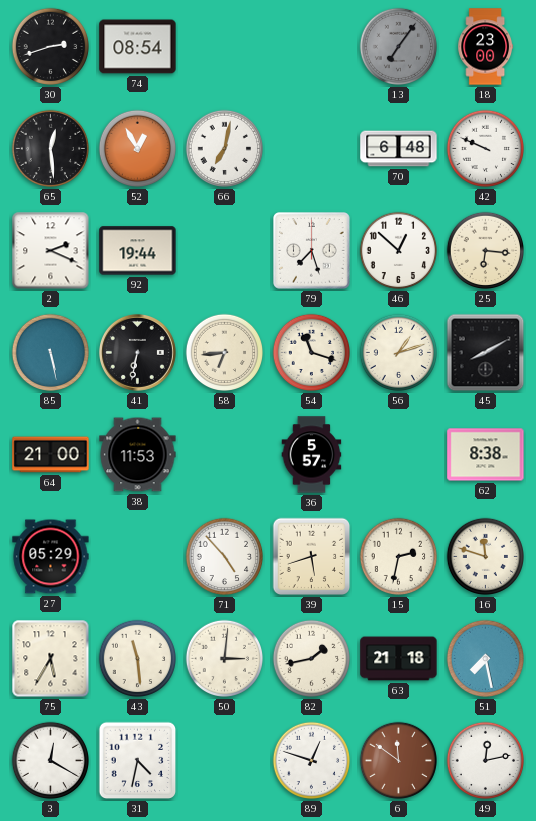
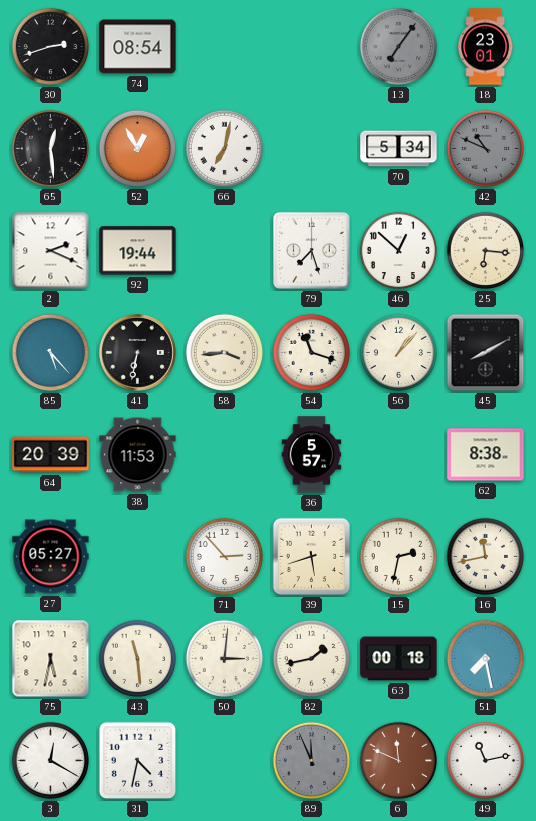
18: 23:00 -> 23:01 (486, 47)
70: 6:48 -> 5:34 (399, 149)
42: 9:49 -> 10:49 (486, 149)
42 dial: white -> grey (486, 149)
85: 5:28 -> 5:23 (51, 353)
58: 6:44 -> 3:44 (225, 353)
56: 1:12 -> 1:07 (399, 353)
64: 21:00 -> 20:39 (51, 455)
27: 05:29 -> 05:27 (51, 557)
71: 4:53 -> 2:53 (225, 557)
16: 11:48 -> 11:43 (486, 557)
75: 5:35 -> 5:32 (51, 659)
63: 21:18 -> 00:18 (399, 659)
89: 12:48 -> 11:56 (312, 761)
89 dial: white -> grey (312, 761)
6: 11:51 -> 11:49 (399, 761)
49: 12:13 -> 11:13 (486, 761)
